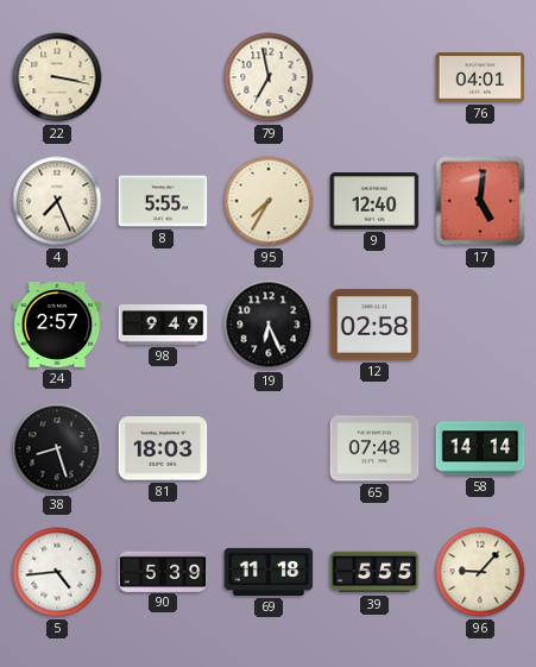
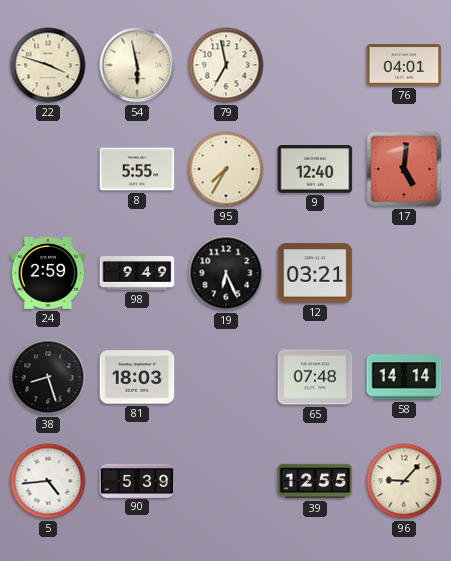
22: 3:17 -> 3:48 (48, 65)
54: none -> 5:58 (137, 65)
4: 7:26 -> none (57, 201)
24: 2:57 -> 2:59 (48, 274)
12: 02:58 -> 03:21 (315, 273)
69: 11:18 -> none (269, 572)
39: 5:55 -> 12:55 (315, 481)
